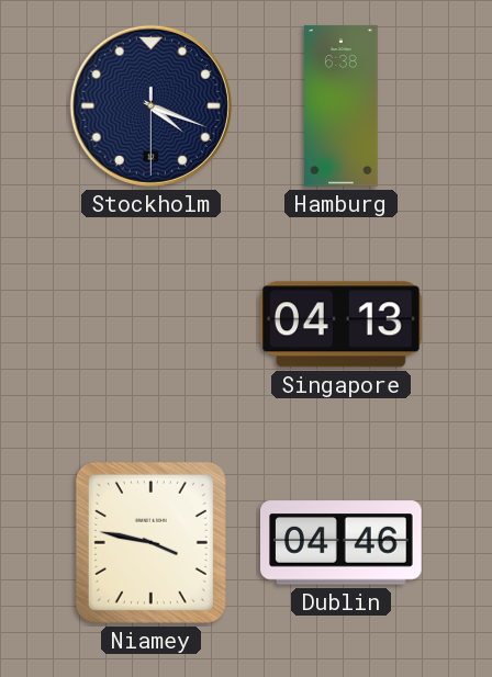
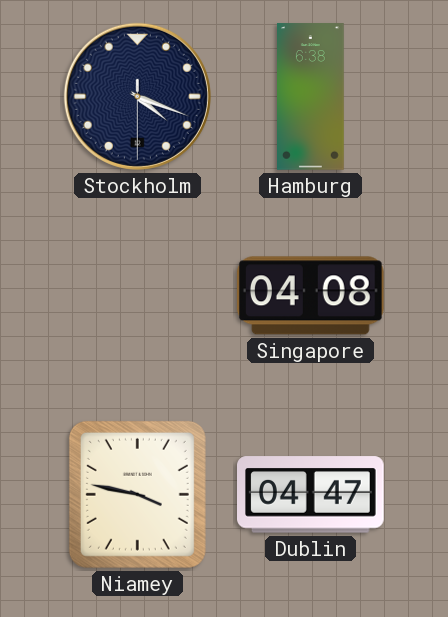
Singapore: 04:13 -> 04:08 (310, 296)
Dublin: 04:46 -> 04:47 (311, 495)
